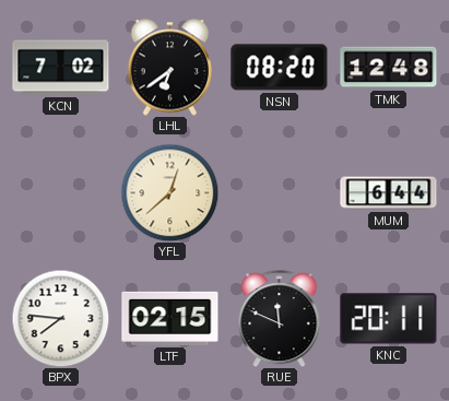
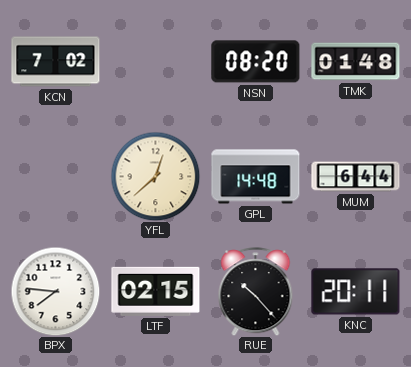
LHL: 6:39 -> none (169, 68)
TMK: 12:48 -> 01:48 (356, 62)
GPL: none -> 14:48 (256, 177)
RUE: 11:49 -> 10:23 (256, 292)
